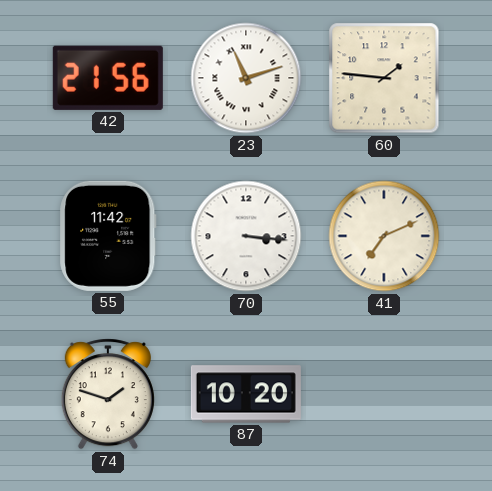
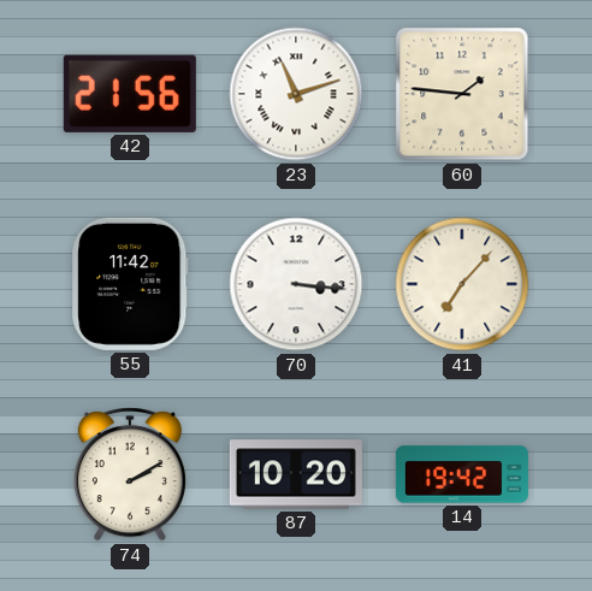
41: 7:11 -> 7:07 (462, 284)
74: 1:48 -> 2:10 (130, 474)
14: none -> 19:42 (462, 474)
